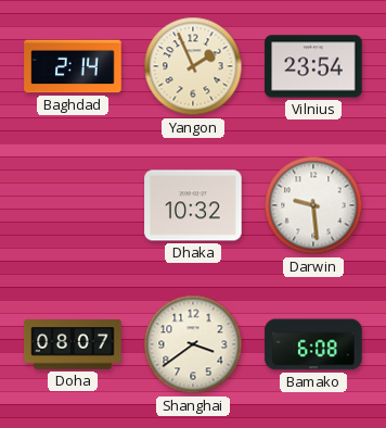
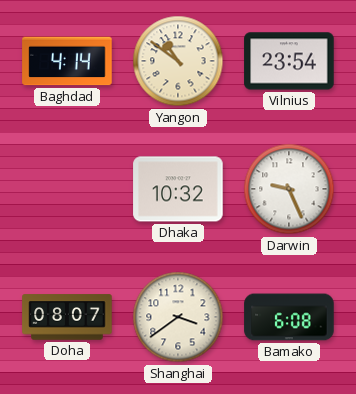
Baghdad: 2:14 -> 4:14 (67, 61)
Yangon: 1:56 -> 10:51 (178, 61)
Darwin: 9:29 -> 9:26 (289, 189)
